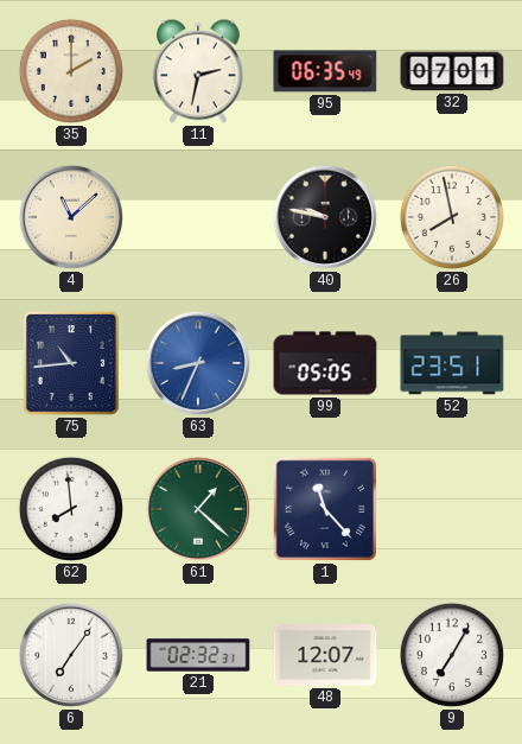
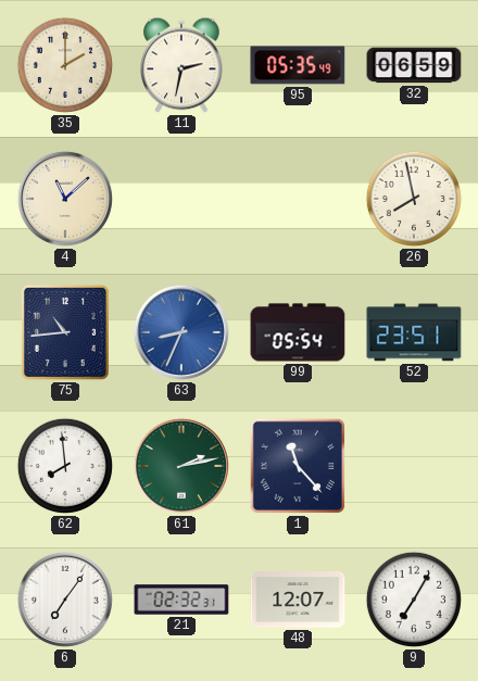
95: 06:35 -> 05:35 (298, 65)
32: 07:01 -> 06:59 (414, 65)
40: 9:47 -> none (325, 217)
99: 05:05 -> 05:54 (298, 332)
61: 1:22 -> 2:13 (181, 466)
